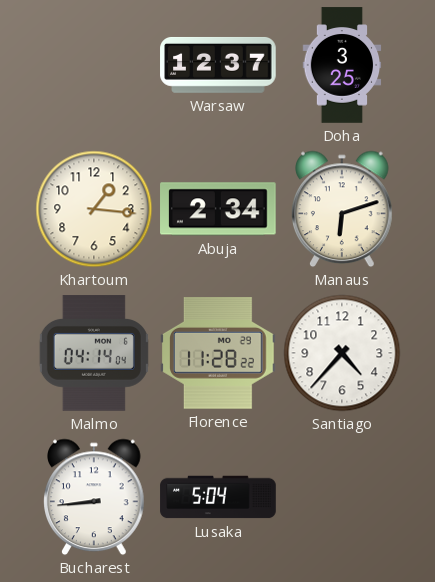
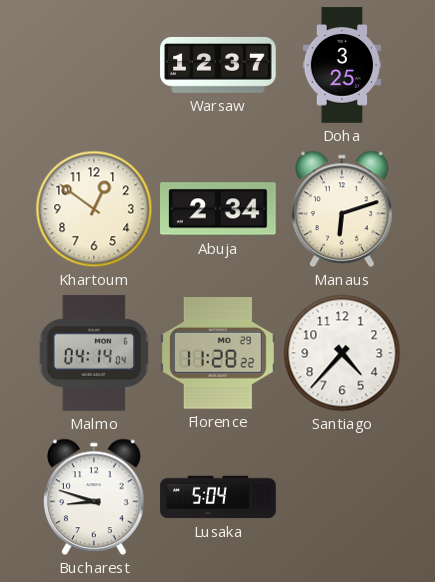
Khartoum: 1:16 -> 12:51 (94, 209)
Bucharest: 8:44 -> 8:48 (94, 497)
